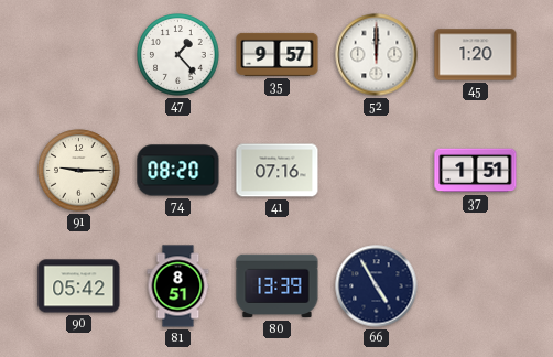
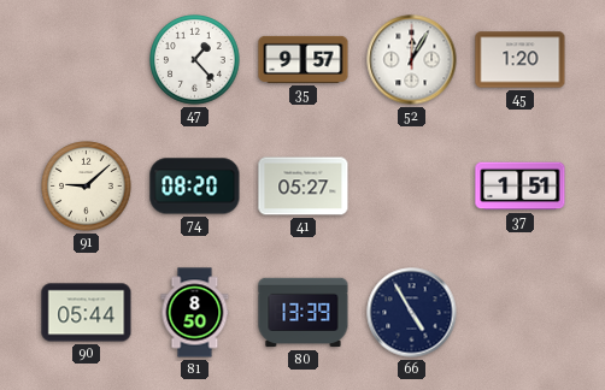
52: 12:00 -> 12:05 (412, 60)
91: 9:15 -> 9:08 (87, 187)
41: 07:16 -> 05:27 (304, 187)
90: 05:42 -> 05:44 (87, 313)
81: 8:51 -> 8:50 (195, 313)
